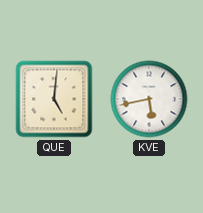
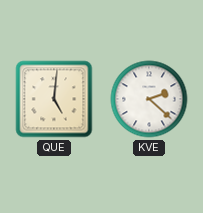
KVE: 5:43 -> 2:22 (149, 99)
